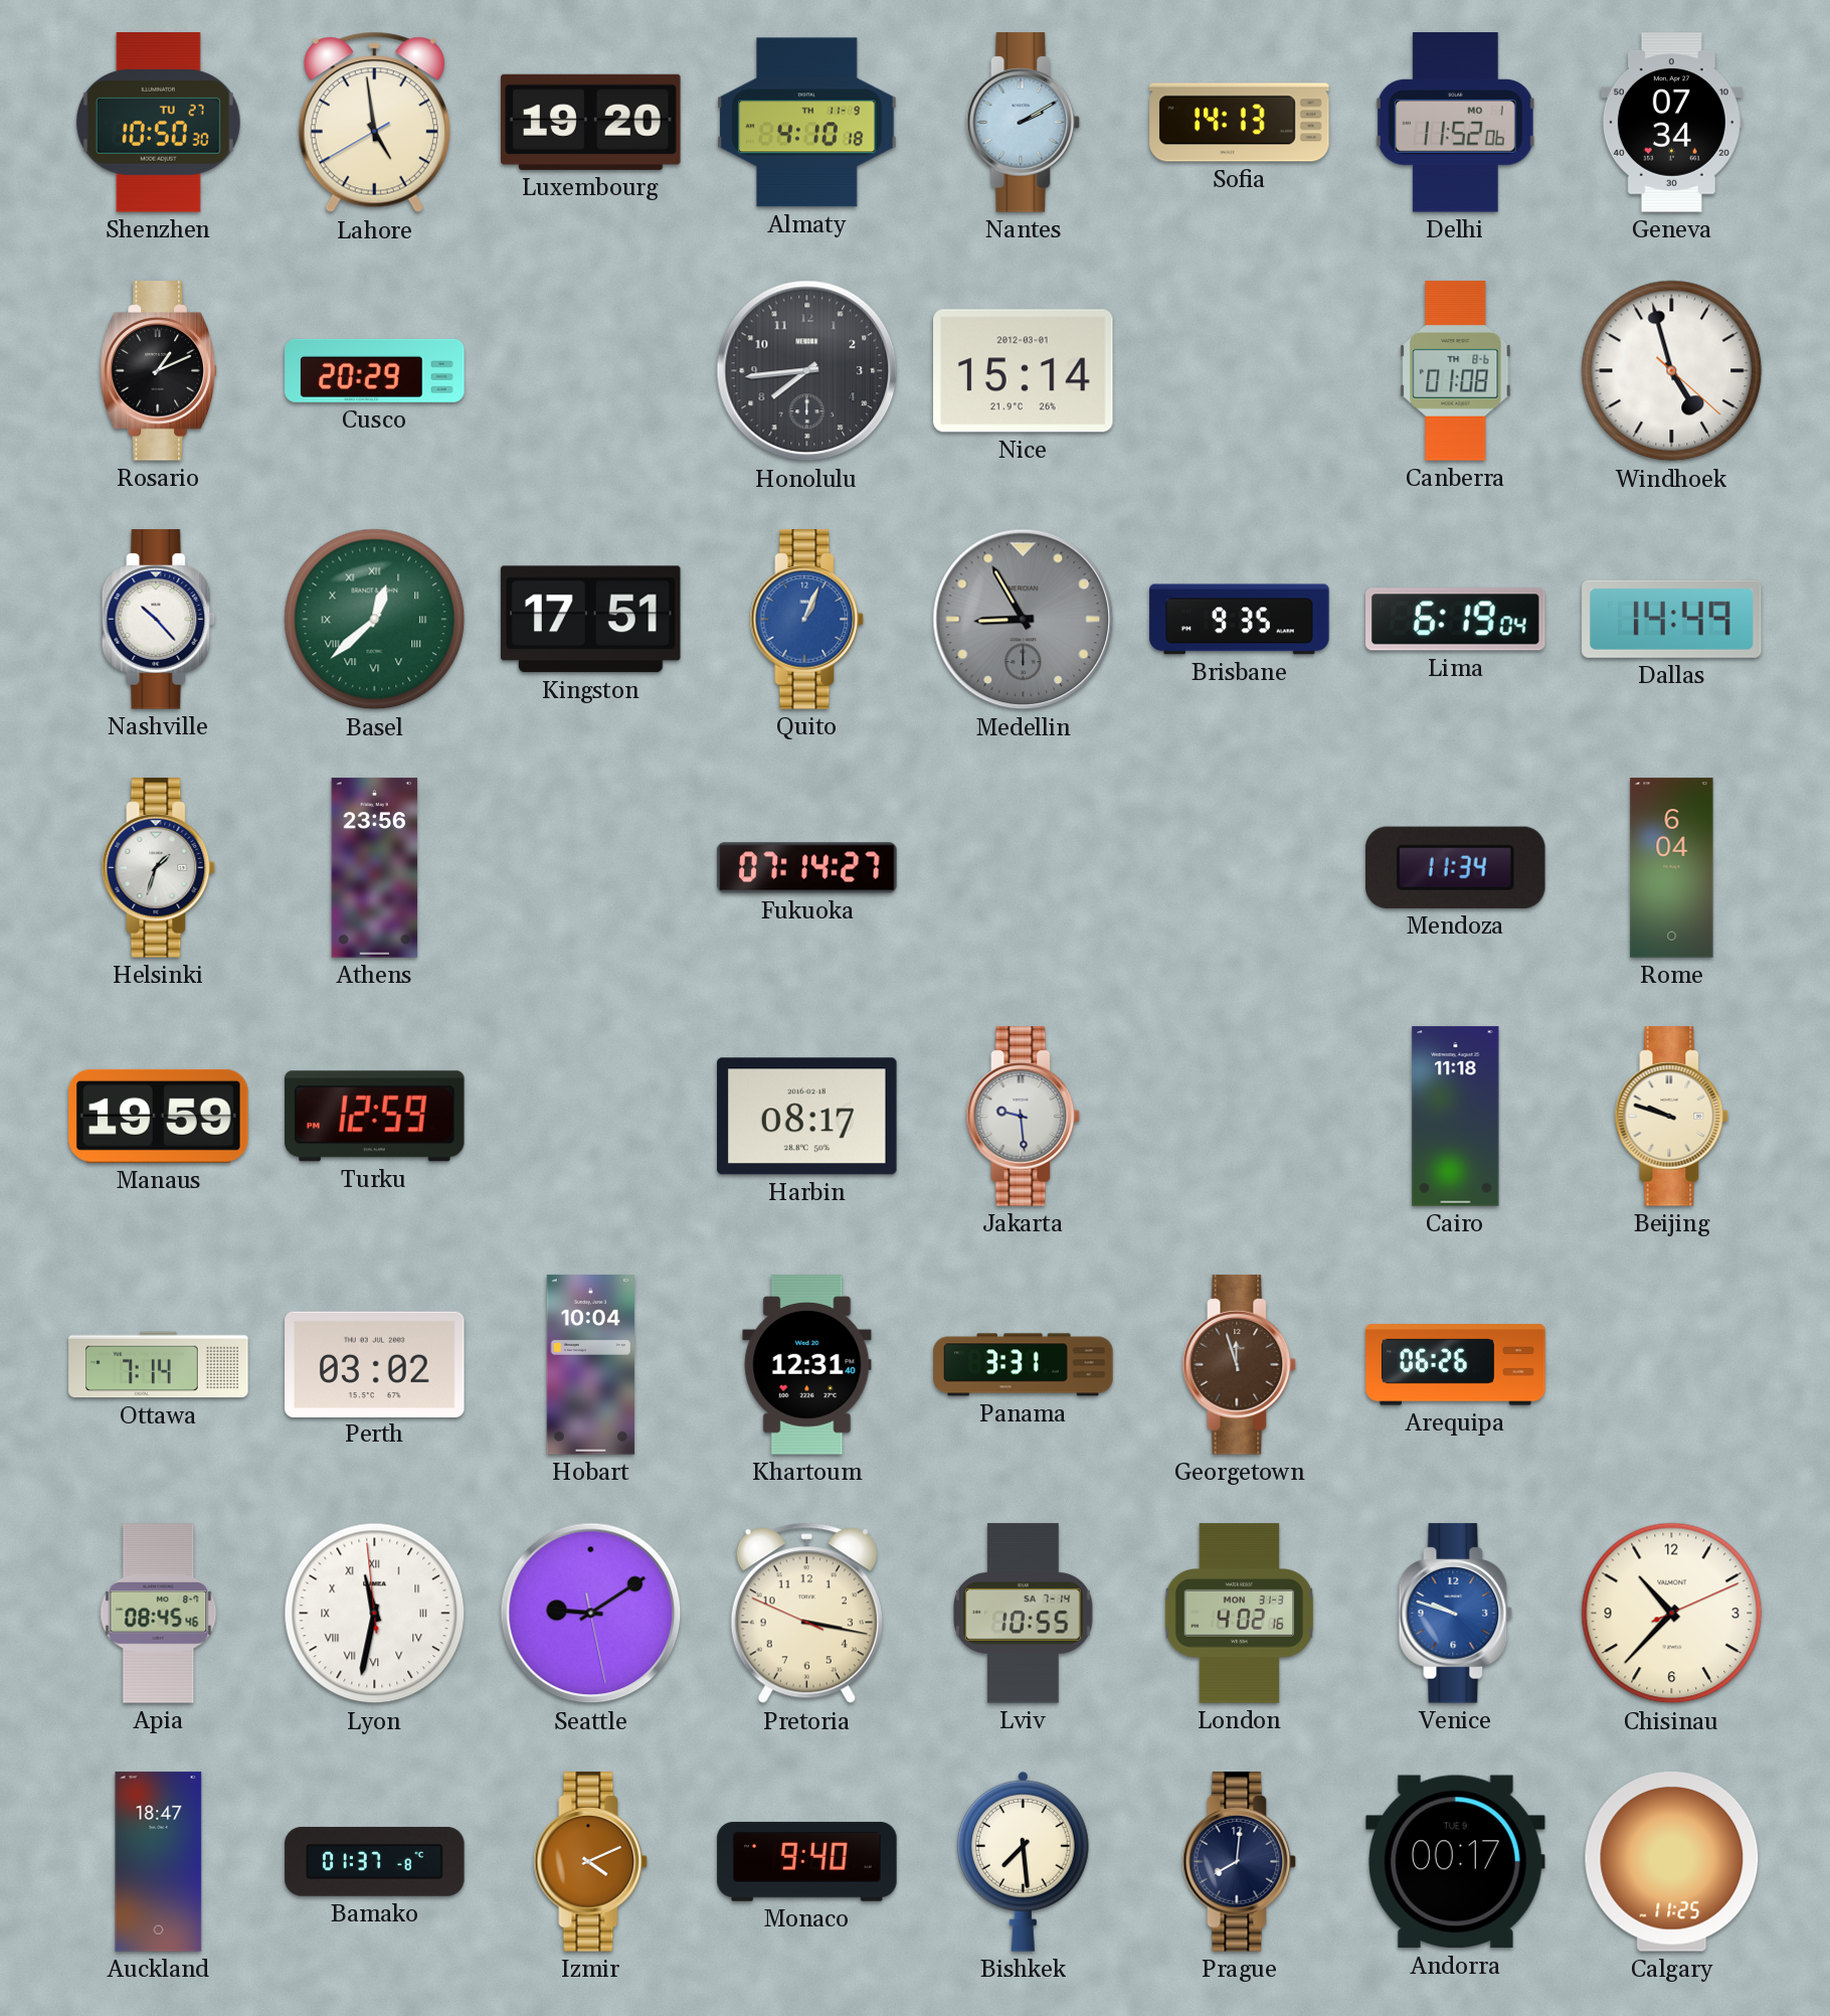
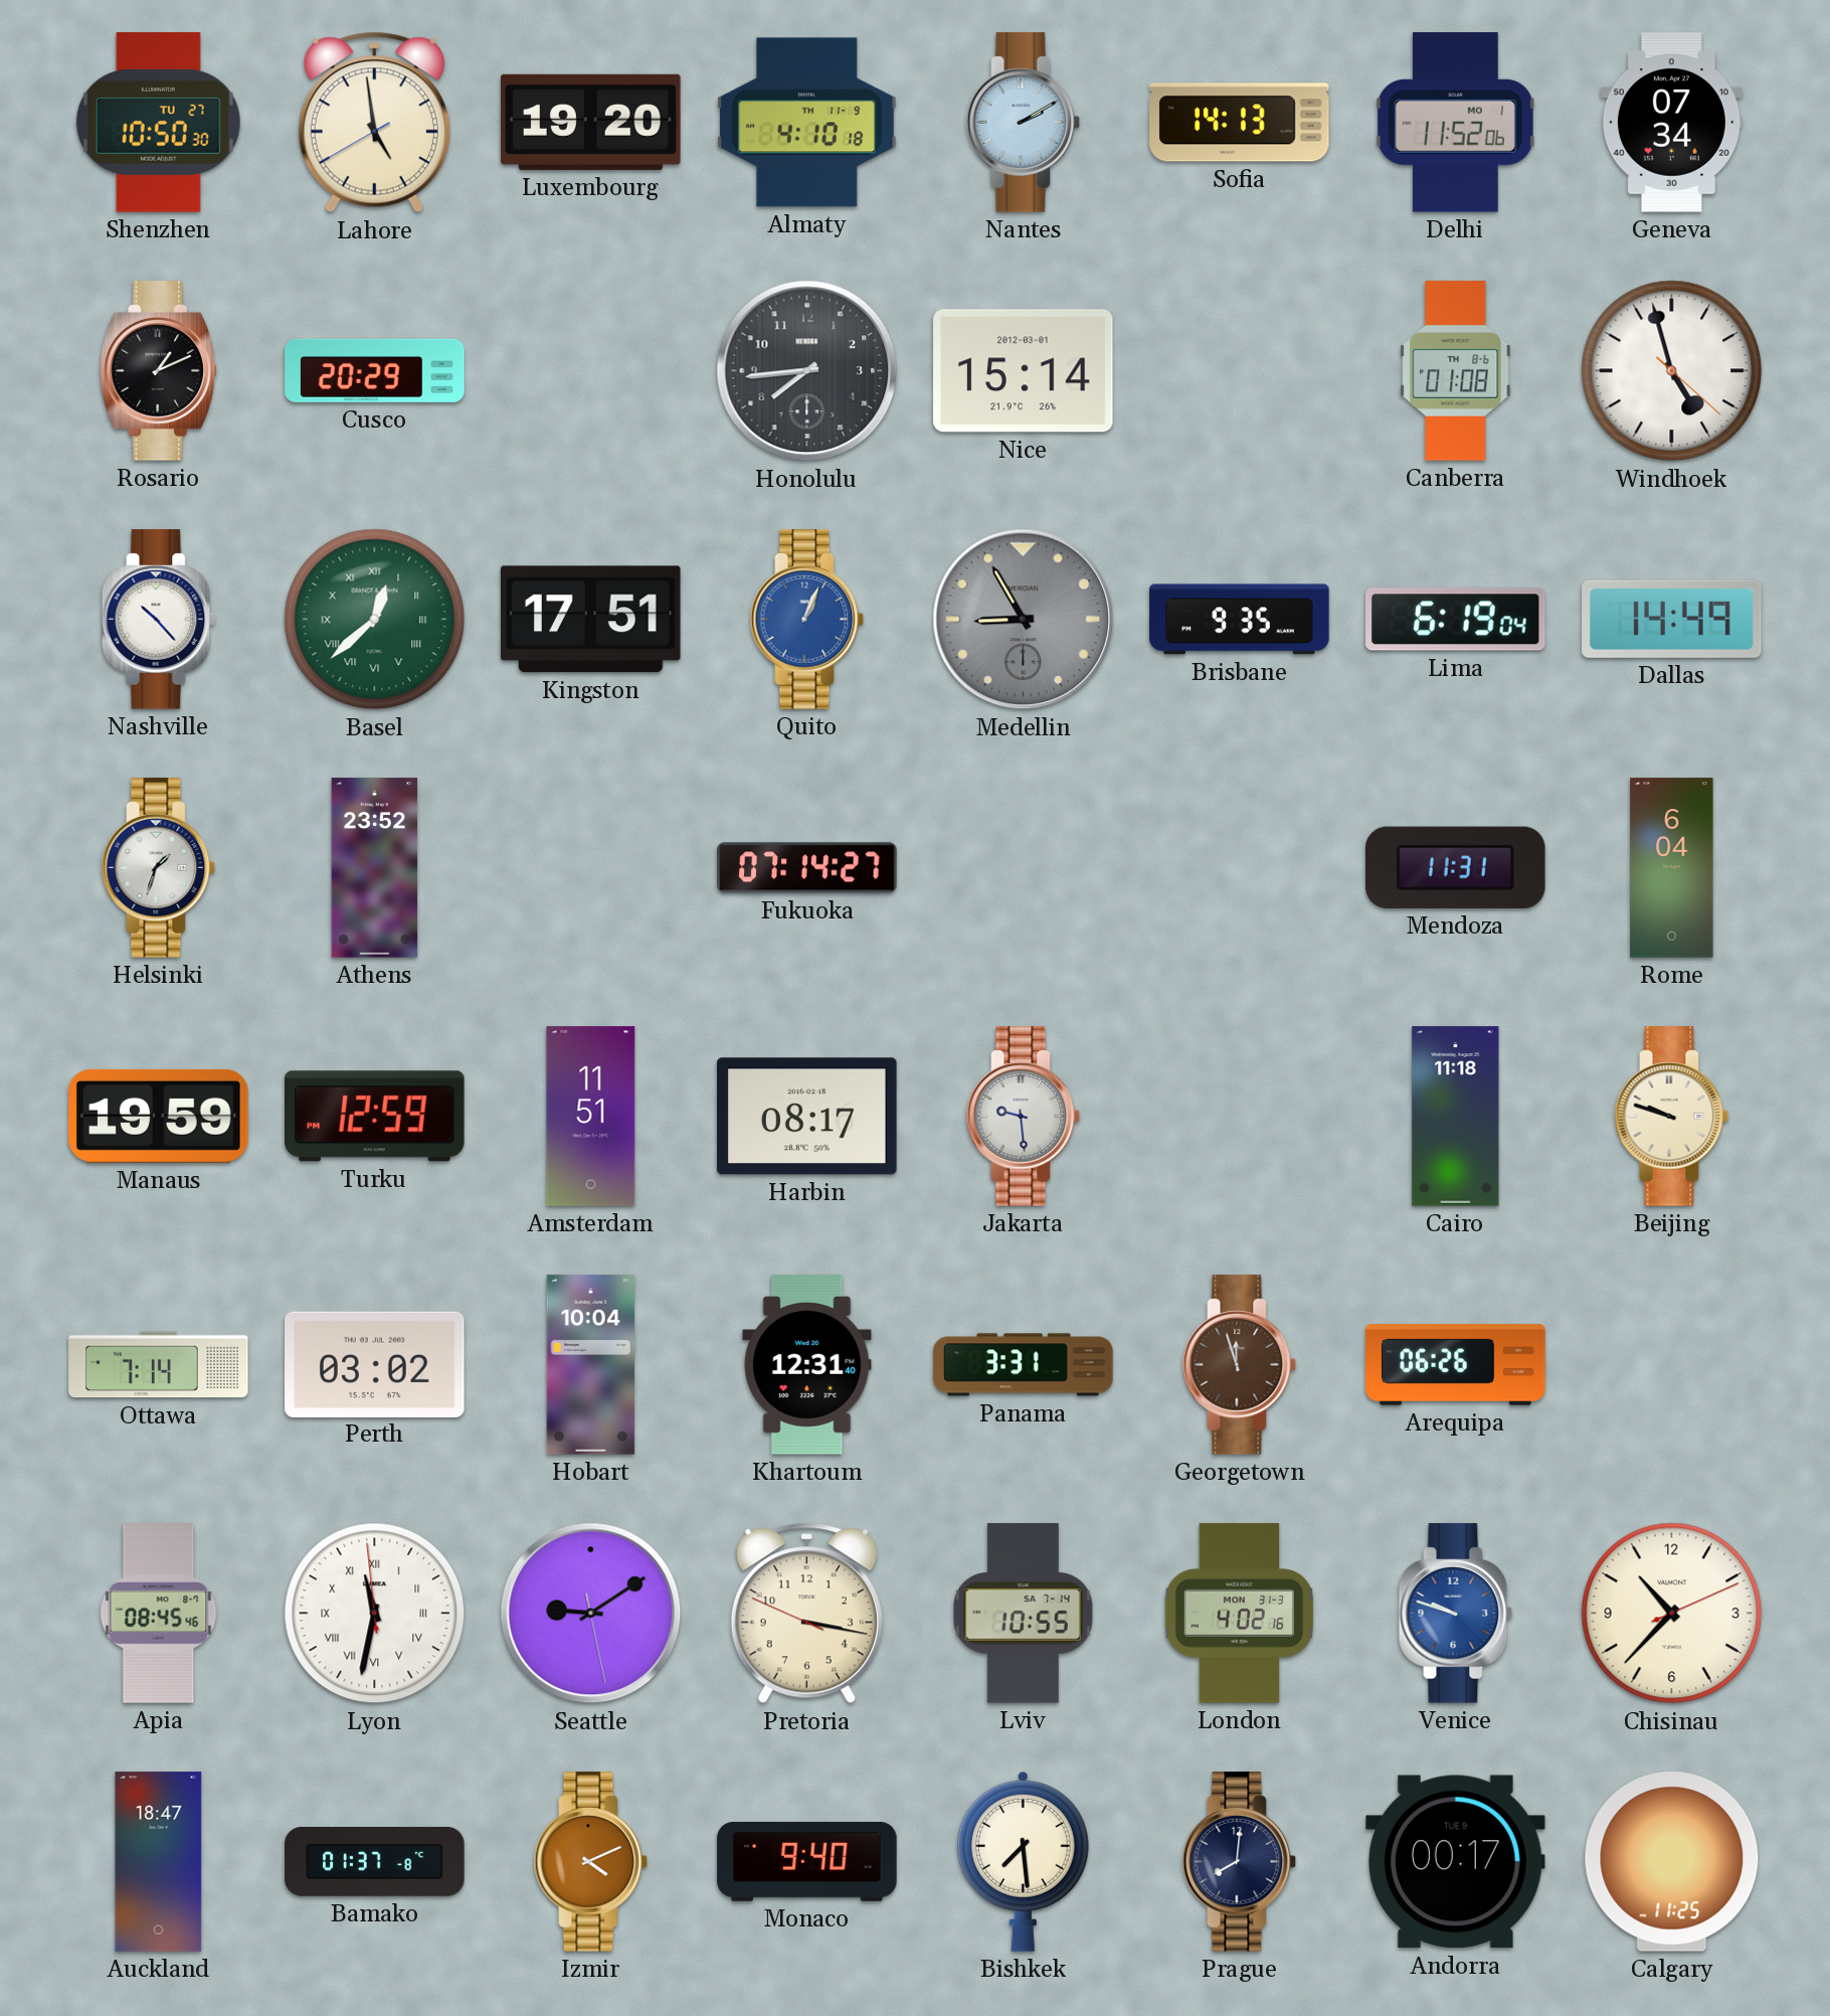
Athens: 23:56 -> 23:52 (375, 868)
Mendoza: 11:34 -> 11:31 (1456, 867)
Amsterdam: none -> 11:51 (591, 1117)
